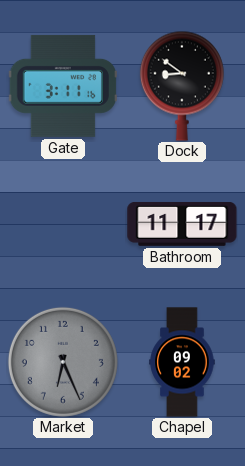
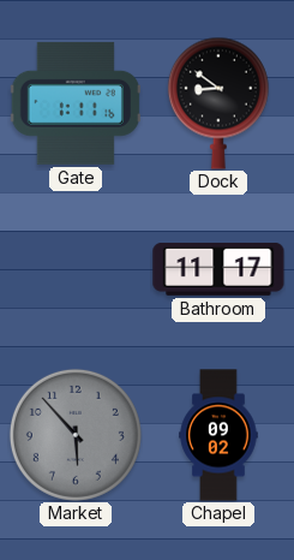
Gate: 3:11 -> 1:11 (74, 103)
Market: 6:26 -> 5:53 (76, 435)
